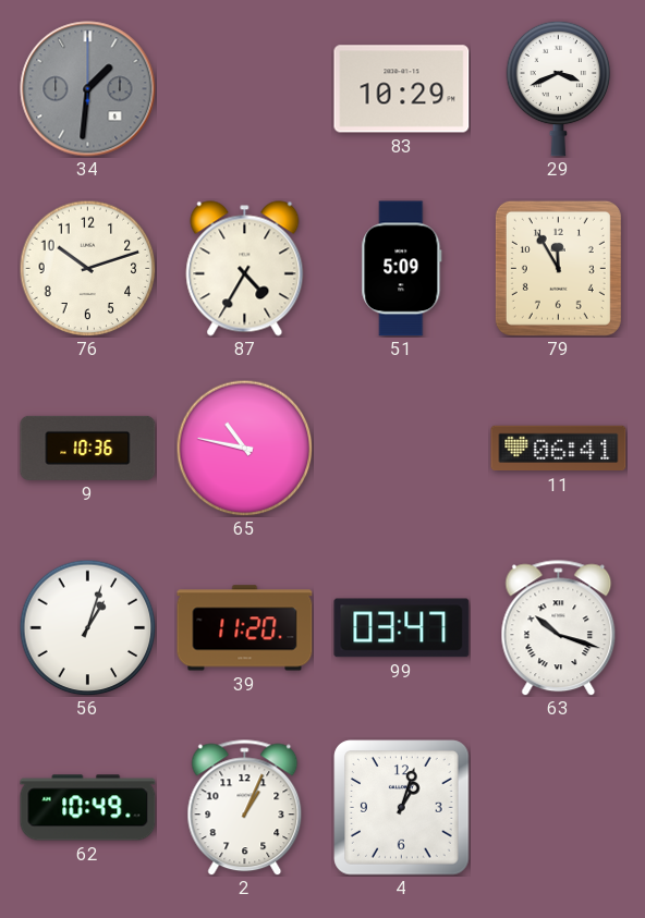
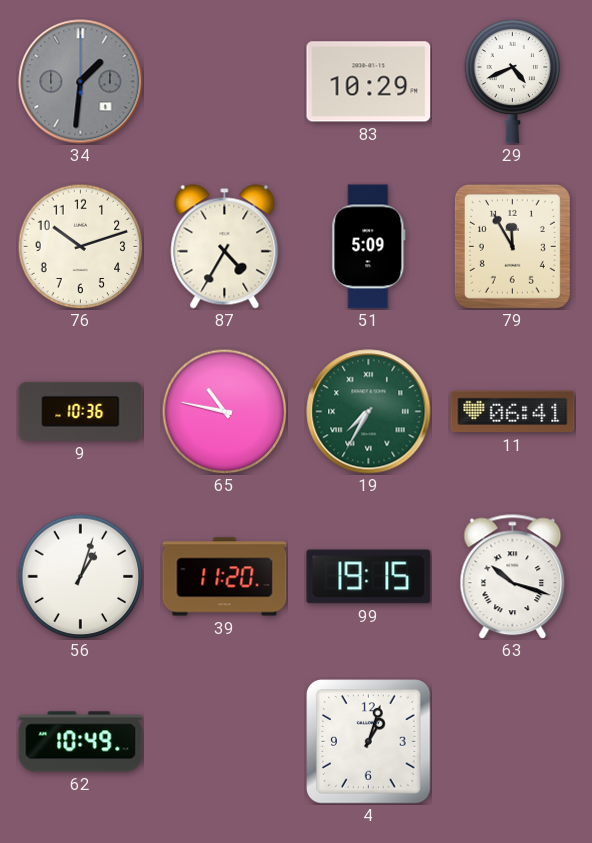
29: 3:41 -> 4:41 (513, 81)
19: none -> 7:35 (369, 412)
99: 03:47 -> 19:15 (369, 577)
2: 1:04 -> none (245, 808)
